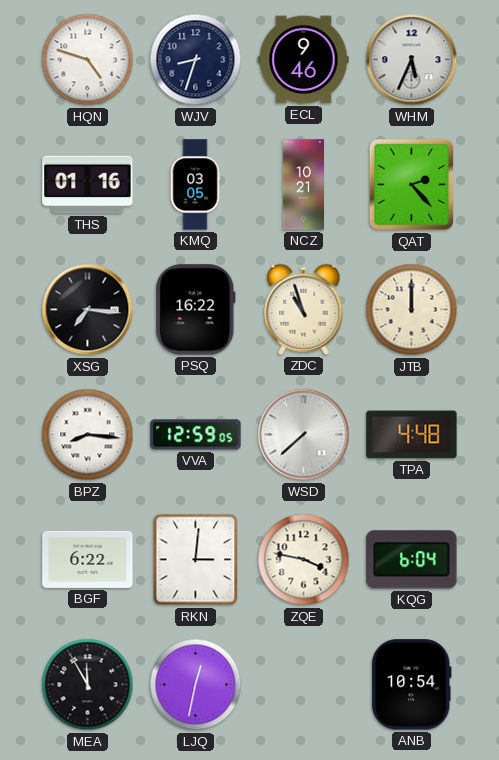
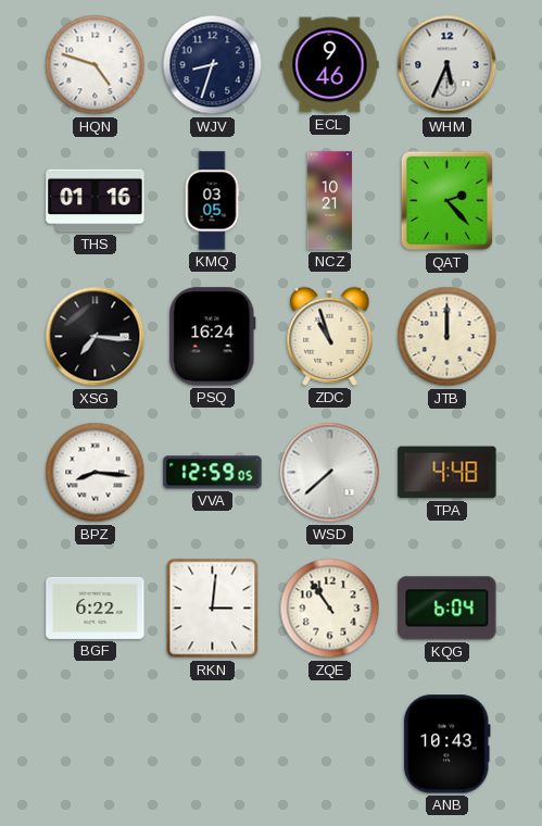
PSQ: 16:22 -> 16:24 (213, 337)
ZQE: 3:47 -> 10:54 (330, 609)
MEA: 11:55 -> none (88, 685)
LJQ: 12:32 -> none (196, 685)
ANB: 10:54 -> 10:43 (446, 744)
